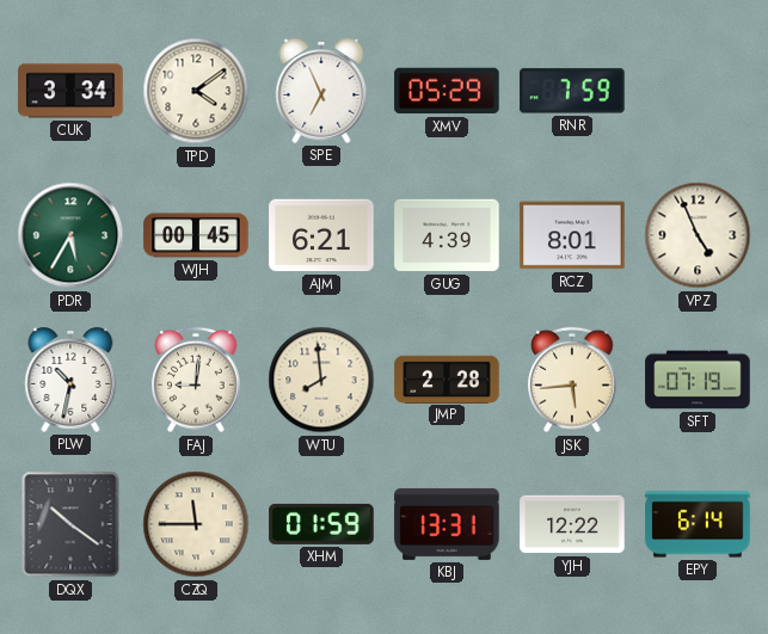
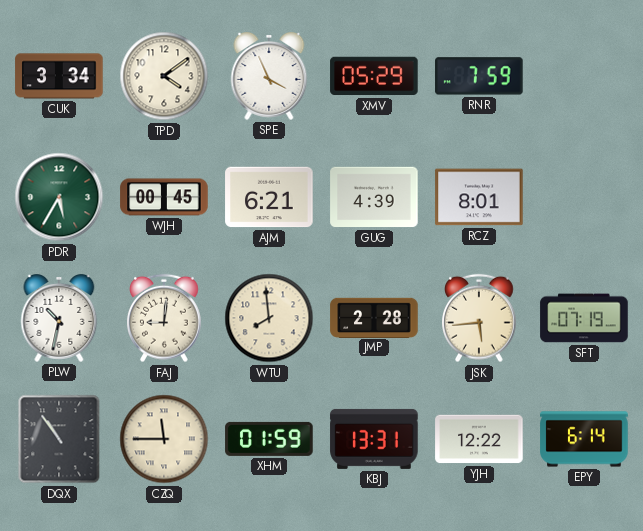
SPE: 6:56 -> 3:56 (269, 77)
VPZ: 4:56 -> none (698, 235)
DQX: 10:21 -> 10:54 (59, 439)
